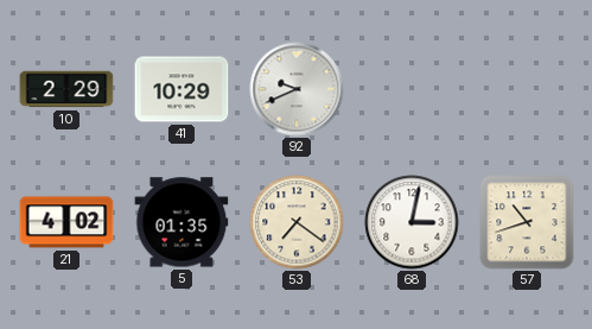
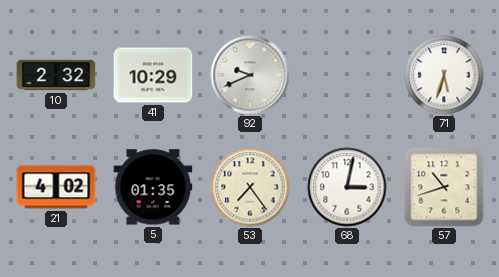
10: 2:29 -> 2:32 (56, 75)
71: none -> 5:33 (444, 75)
53: 7:21 -> 7:24 (250, 187)
